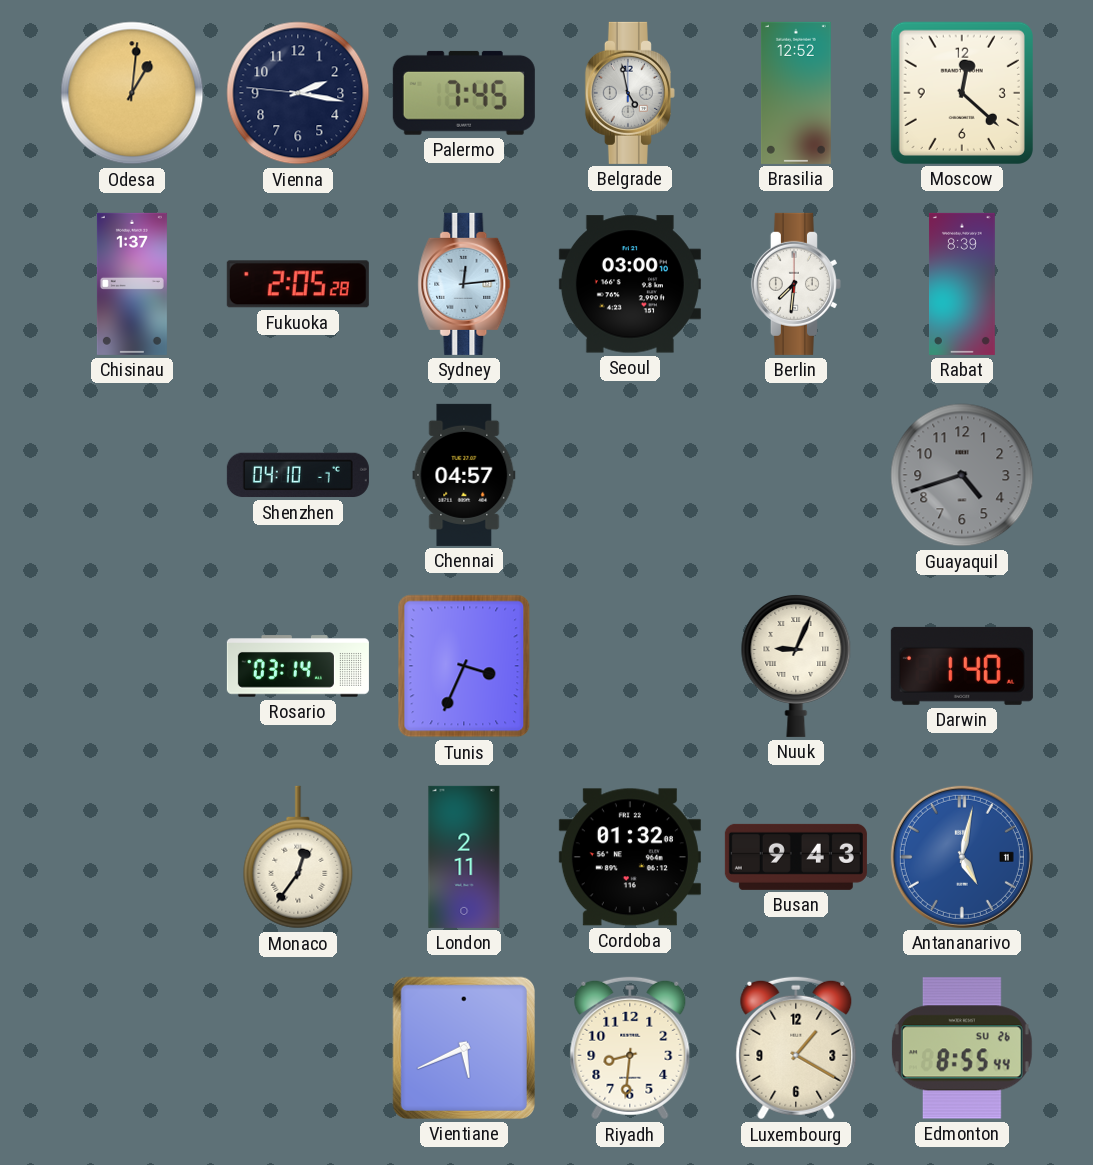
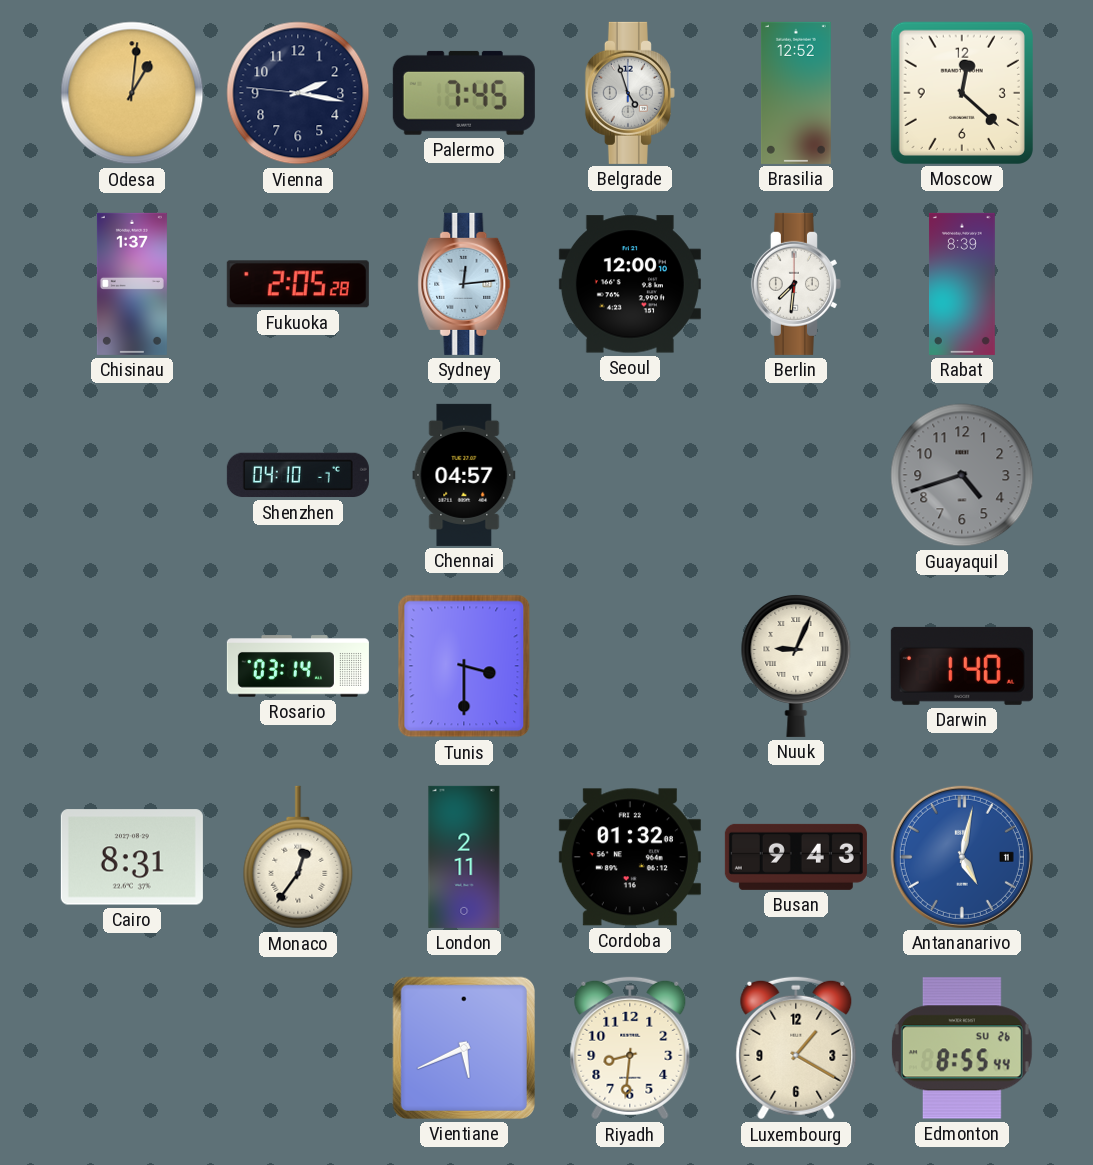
Belgrade: 4:58 -> 4:57 (630, 93)
Seoul: 03:00 -> 12:00 (630, 284)
Tunis: 3:34 -> 3:30 (464, 666)
Cairo: none -> 8:31 (132, 857)
